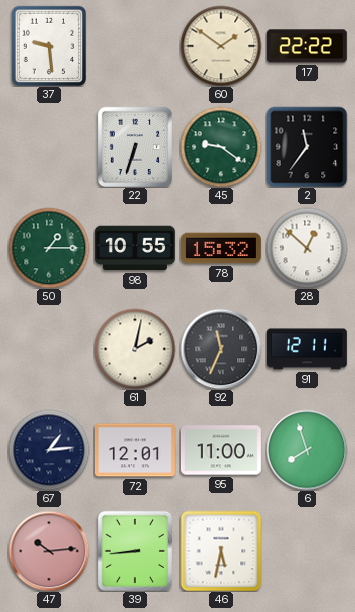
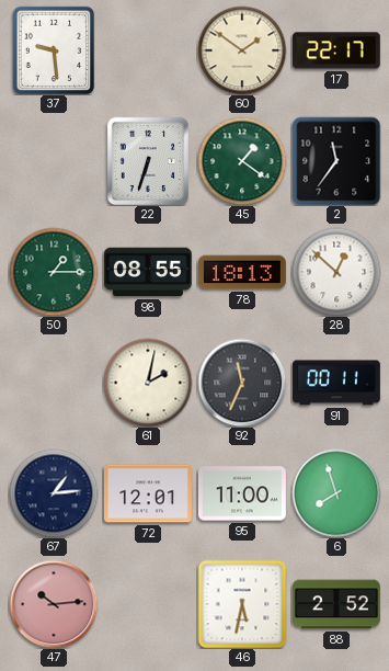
17: 22:22 -> 22:17 (336, 50)
45: 9:21 -> 1:21 (242, 161)
98: 10:55 -> 08:55 (148, 272)
78: 15:32 -> 18:13 (242, 272)
91: 12:11 -> 00:11 (336, 383)
39: 8:44 -> none (134, 550)
88: none -> 2:52 (336, 604)
